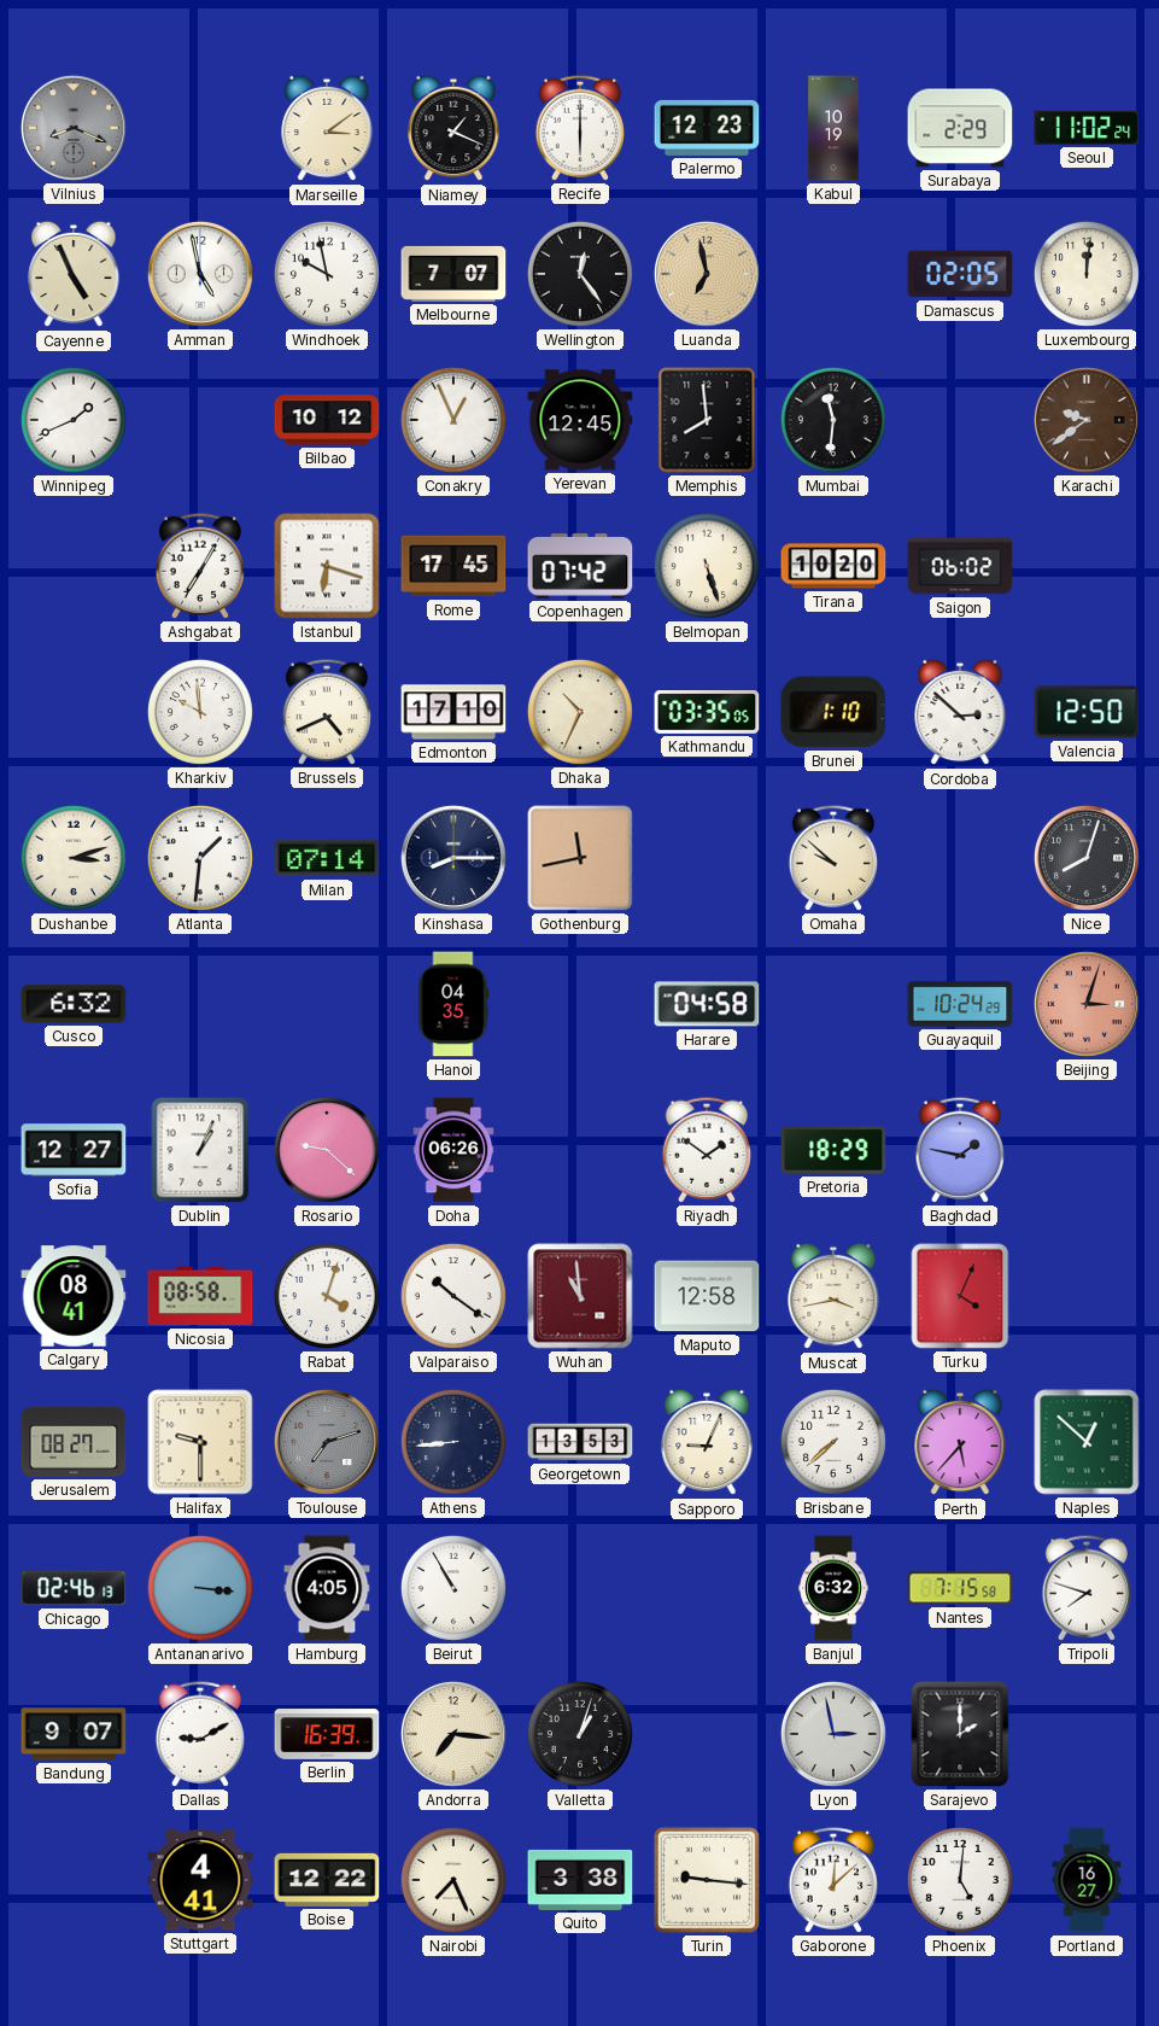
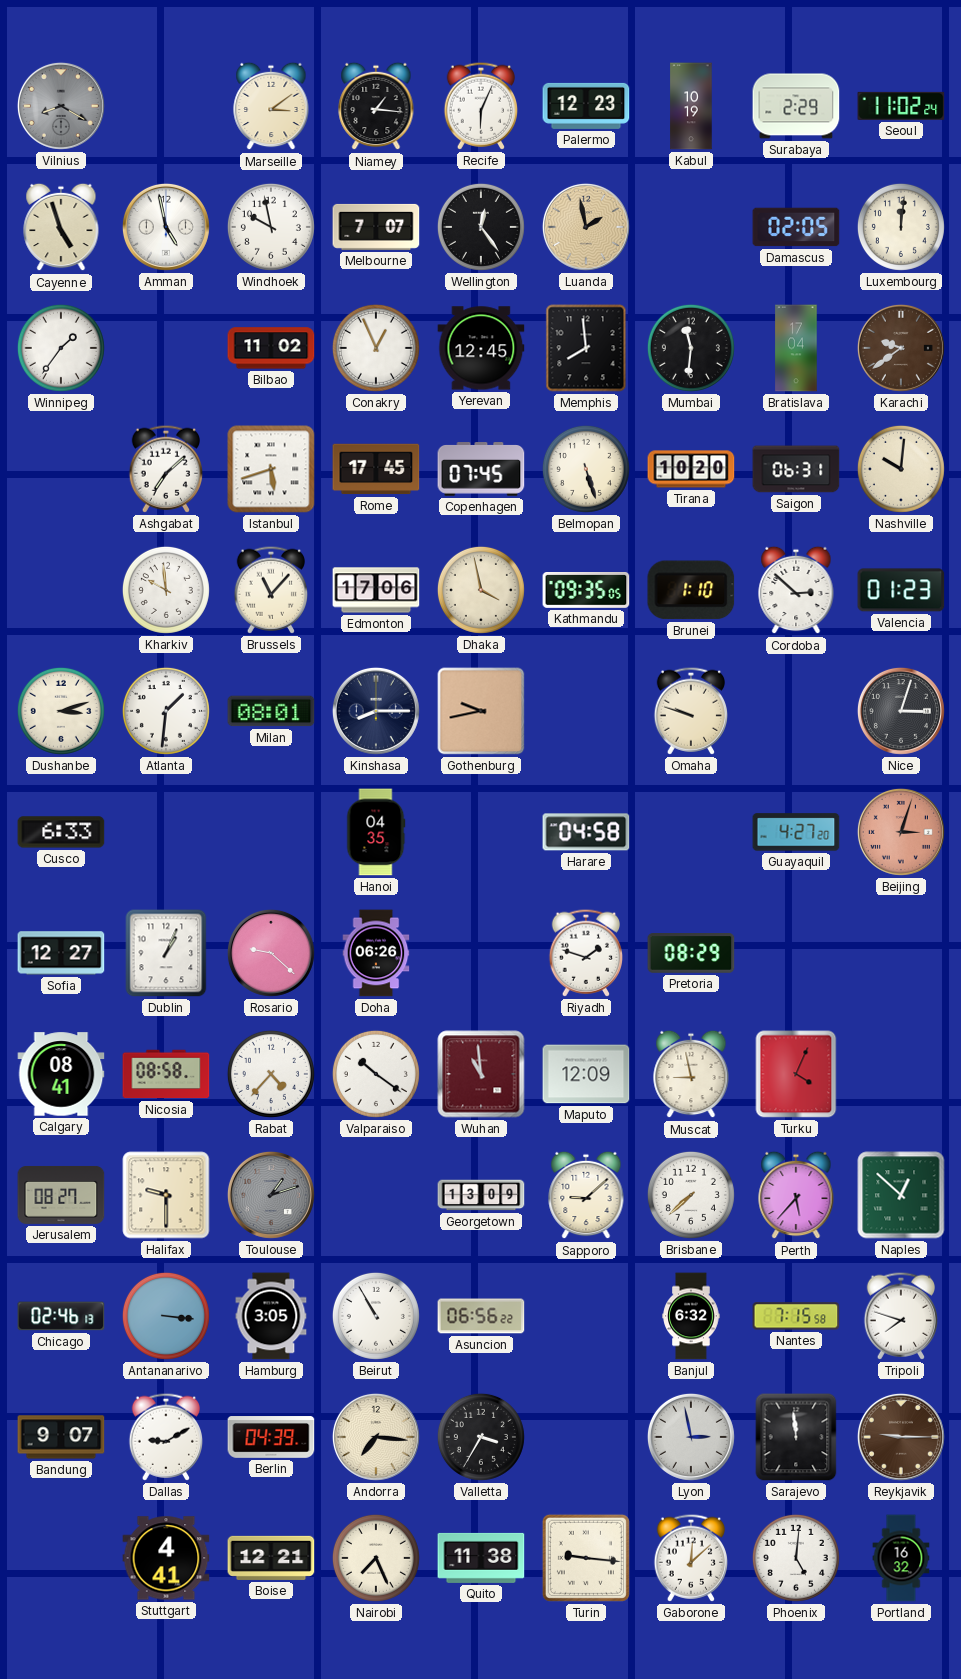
Vilnius: 8:19 -> 8:20 (61, 106)
Niamey: 1:19 -> 1:16 (376, 106)
Recife: 6:00 -> 6:04 (480, 106)
Cayenne: 4:56 -> 4:57 (61, 227)
Luanda: 6:58 -> 1:58 (586, 227)
Winnipeg: 1:41 -> 1:36 (61, 348)
Bilbao: 10:12 -> 11:02 (271, 348)
Bratislava: none -> 17:04 (796, 348)
Ashgabat: 7:05 -> 7:08 (165, 469)
Istanbul: 6:18 -> 5:42 (271, 469)
Copenhagen: 07:42 -> 07:45 (481, 469)
Saigon: 06:02 -> 06:31 (796, 469)
Nashville: none -> 10:01 (901, 469)
Brussels: 4:41 -> 11:07 (270, 590)
Edmonton: 17:10 -> 17:06 (376, 590)
Dhaka: 10:34 -> 3:58 (481, 590)
Kathmandu: 03:35 -> 09:35 (586, 591)
Valencia: 12:50 -> 01:23 (901, 590)
Milan: 07:14 -> 08:01 (271, 711)
Gothenburg: 11:43 -> 9:43 (481, 711)
Omaha: 9:52 -> 9:48 (690, 711)
Nice: 8:03 -> 3:03 (901, 711)
Cusco: 6:32 -> 6:33 (61, 832)
Guayaquil: 10:24 -> 4:27 (796, 832)
Riyadh: 1:51 -> 1:48 (585, 953)
Pretoria: 18:29 -> 08:29 (691, 953)
Baghdad: 1:47 -> none (959, 1150)
Rabat: 4:03 -> 4:37 (271, 1074)
Maputo: 12:58 -> 12:09 (586, 1074)
Muscat: 3:43 -> 8:58 (691, 1074)
Toulouse: 7:12 -> 1:12 (271, 1195)
Athens: 8:44 -> none (453, 1442)
Georgetown: 13:53 -> 13:09 (481, 1195)
Sapporo: 9:04 -> 9:08 (586, 1195)
Hamburg: 4:05 -> 3:05 (271, 1316)
Asuncion: none -> 06:56 (481, 1316)
Berlin: 16:39 -> 04:39 (271, 1437)
Valletta: 1:03 -> 3:35 (481, 1437)
Sarajevo: 2:00 -> 11:59 (796, 1437)
Reykjavik: none -> 9:15 (901, 1437)
Boise: 12:22 -> 12:21 (271, 1558)
Quito: 3:38 -> 11:38 (481, 1558)
Portland: 16:27 -> 16:32 (901, 1558)
